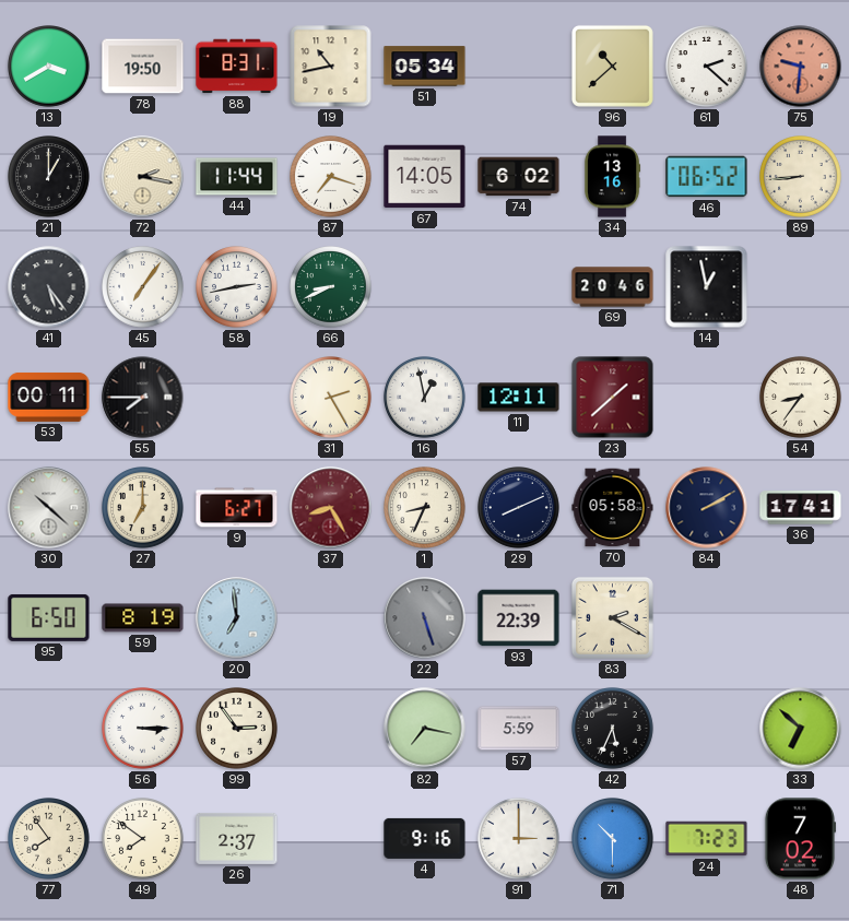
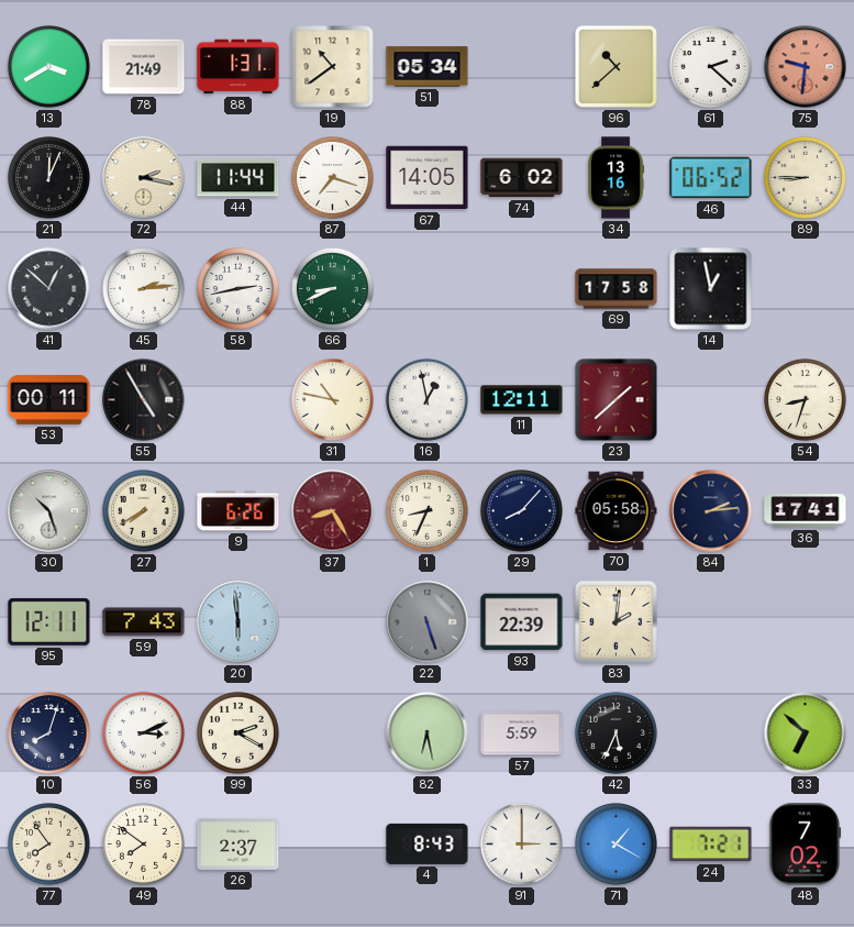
78: 19:50 -> 21:49 (144, 67)
88: 8:31 -> 1:31 (239, 67)
19: 10:43 -> 10:39 (333, 67)
21: 1:00 -> 12:04 (49, 178)
89: 8:44 -> 8:45 (806, 178)
41: 5:24 -> 12:52 (49, 289)
45: 7:06 -> 2:14 (144, 289)
69: 20:46 -> 17:58 (617, 289)
55: 7:45 -> 4:55 (144, 400)
31: 2:25 -> 10:47 (333, 400)
54: 8:36 -> 8:33 (806, 400)
30: 10:22 -> 10:27 (49, 511)
27: 7:00 -> 7:40 (144, 511)
9: 6:27 -> 6:26 (239, 511)
29: 8:11 -> 8:07 (522, 511)
84: 2:10 -> 2:14 (711, 511)
95: 6:50 -> 12:11 (49, 621)
59: 8:19 -> 7:43 (144, 622)
20: 6:59 -> 5:59 (239, 622)
83: 2:20 -> 2:01 (615, 621)
10: none -> 8:03 (49, 733)
56: 3:15 -> 3:11 (144, 733)
99: 2:54 -> 2:20 (239, 733)
82: 7:17 -> 6:28 (428, 733)
4: 9:16 -> 8:43 (428, 843)
71: 10:30 -> 1:20 (617, 845)
24: 7:23 -> 7:21 (711, 845)
